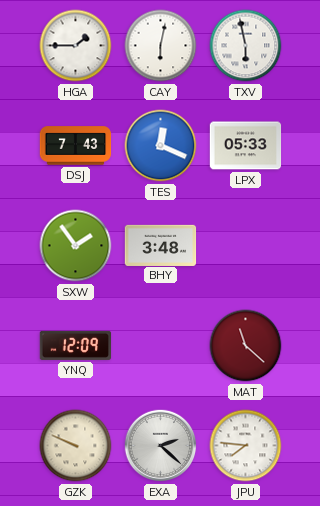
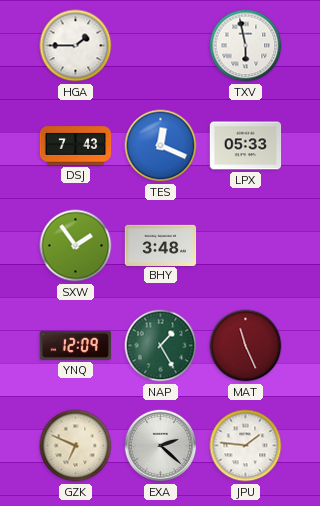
CAY: 6:02 -> none (161, 46)
NAP: none -> 1:25 (161, 346)
MAT: 11:22 -> 11:26 (246, 346)
GZK: 9:49 -> 6:49 (76, 446)
JPU: 7:46 -> 1:46 (246, 446)
